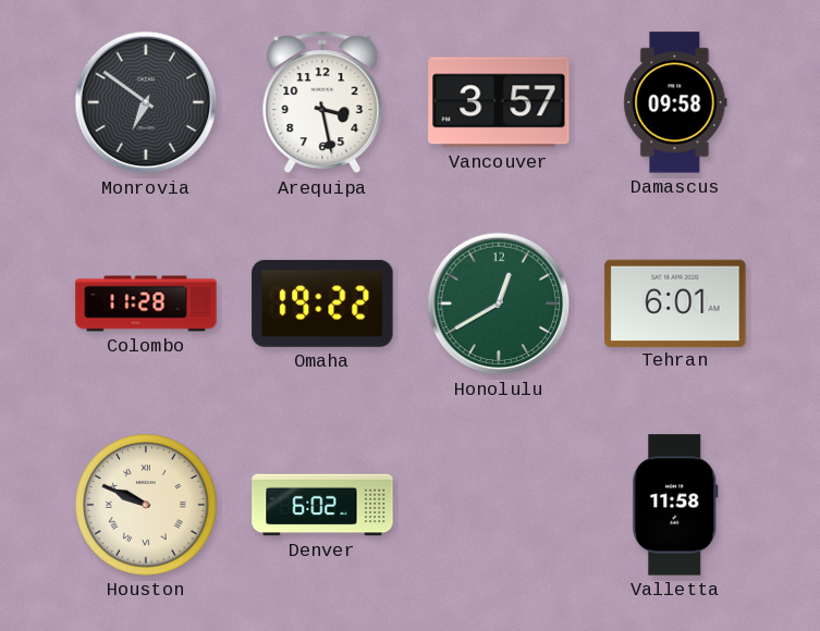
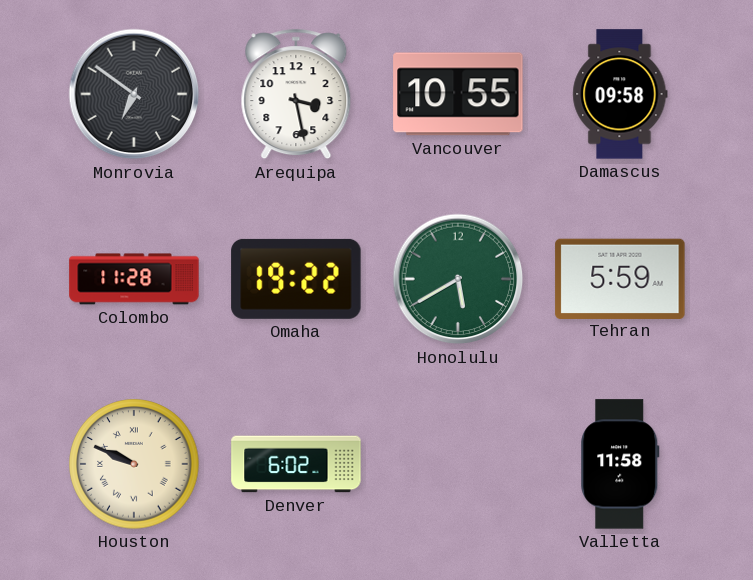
Vancouver: 3:57 -> 10:55 (458, 94)
Honolulu: 12:40 -> 5:40 (458, 279)
Tehran: 6:01 -> 5:59 (620, 278)
